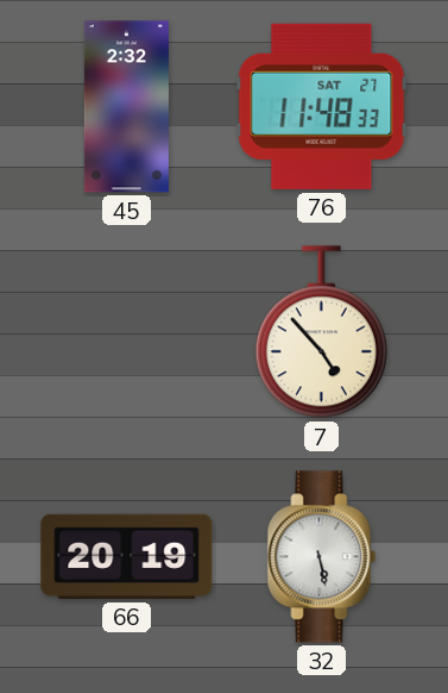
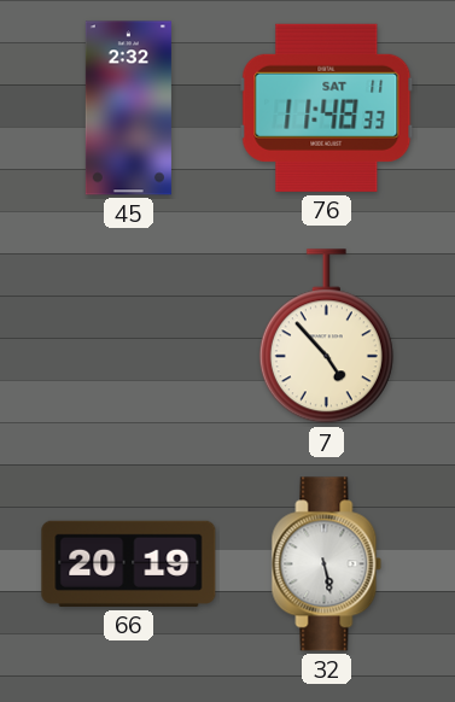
76 date: SAT 27 -> SAT 11 (327, 107)
